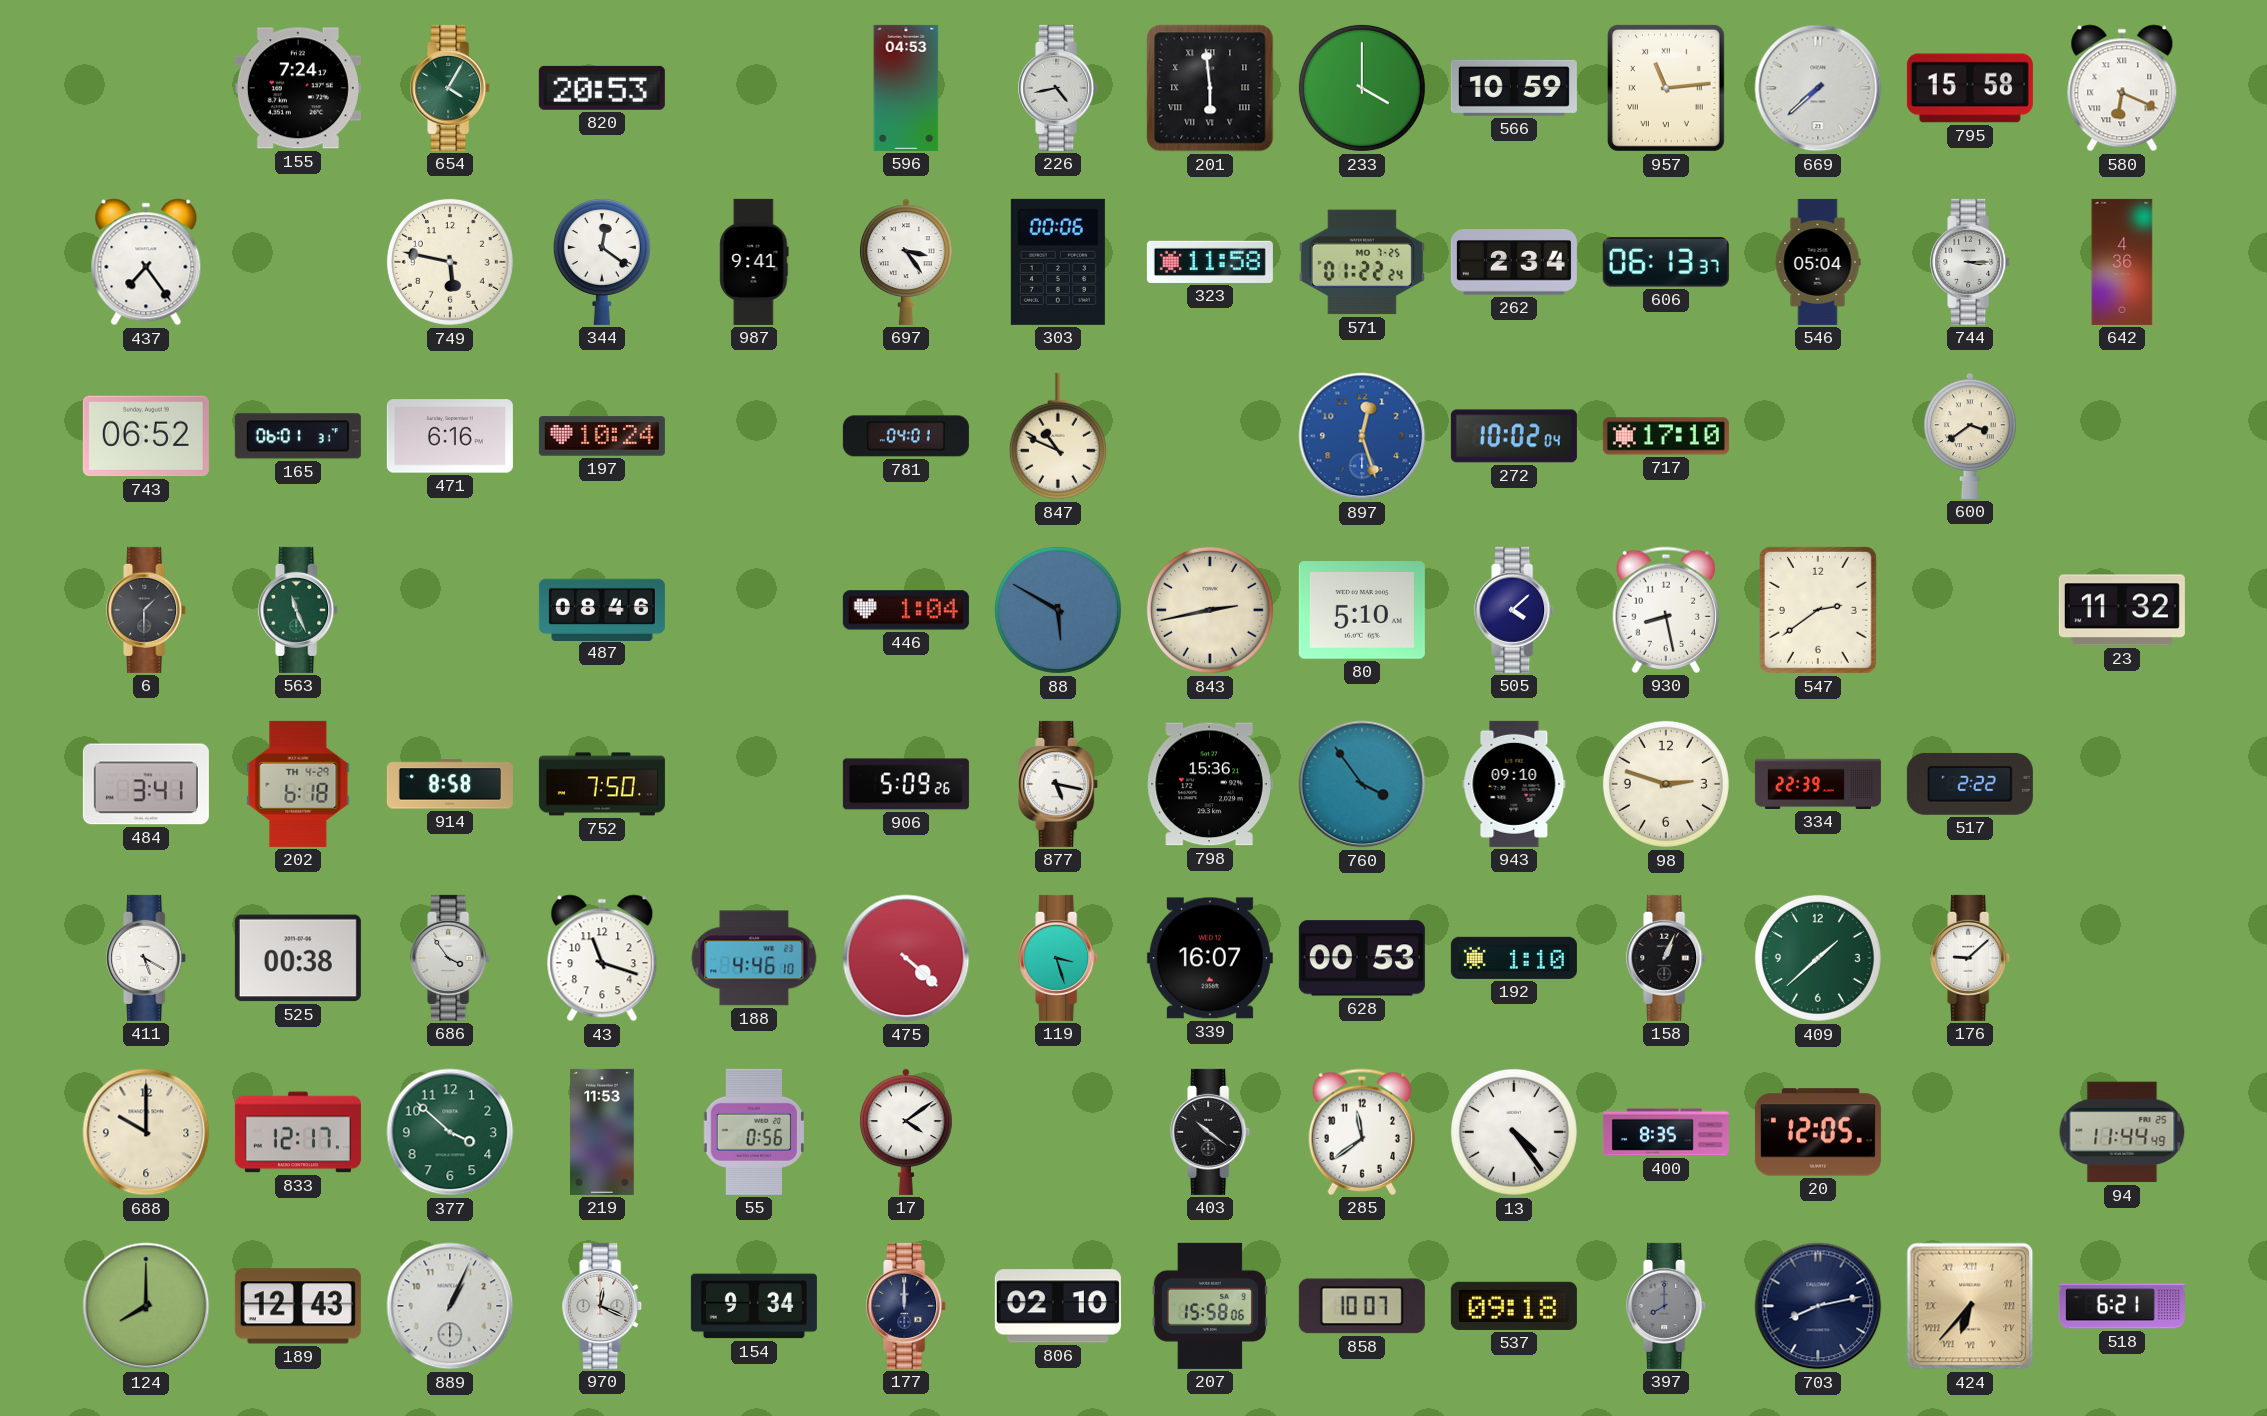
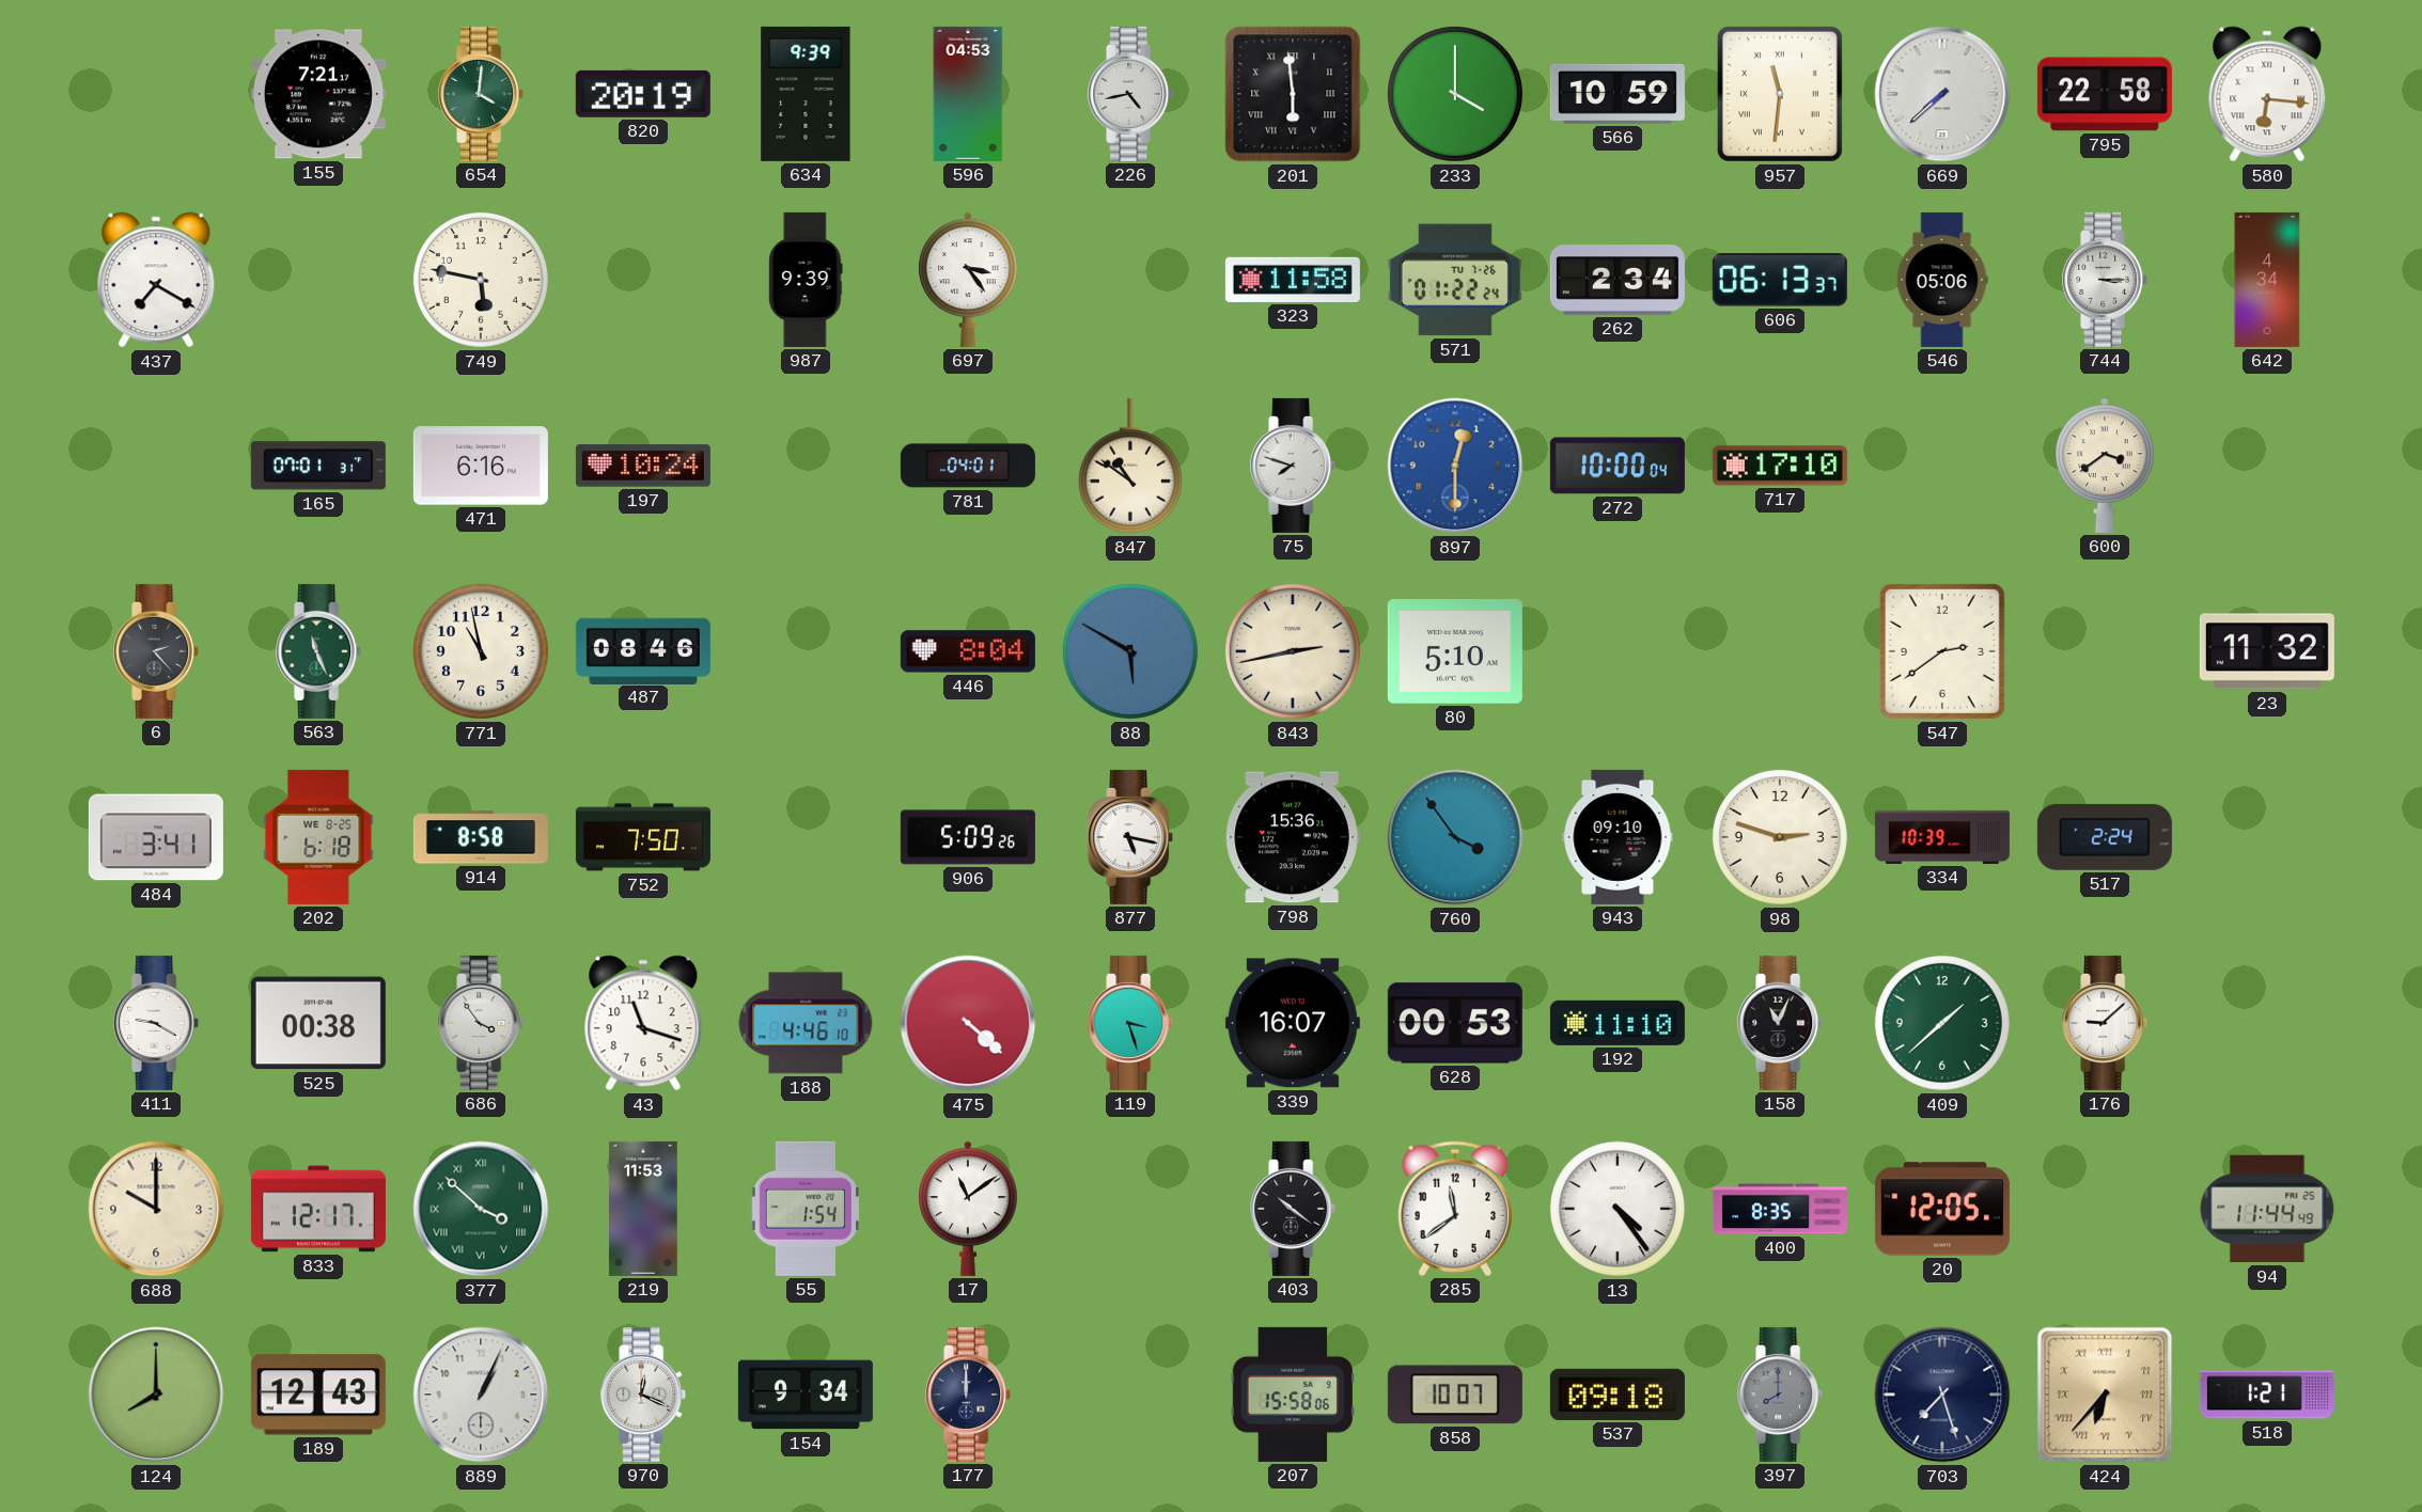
155: 7:24 -> 7:21 (318, 94)
654: 4:05 -> 4:01 (482, 94)
820: 20:53 -> 20:19 (643, 94)
634: none -> 9:39 (806, 94)
957: 11:14 -> 11:31 (1780, 94)
795: 15:58 -> 22:58 (2105, 94)
580: 6:19 -> 6:16 (2267, 94)
437: 7:24 -> 7:20 (156, 280)
344: 12:21 -> none (602, 262)
987: 9:41 -> 9:39 (806, 280)
303: 00:06 -> none (1058, 262)
571 date: MO 7-25 -> TU 7-26 (1455, 280)
546: 05:04 -> 05:06 (1942, 280)
642: 4:36 -> 4:34 (2267, 280)
743: 06:52 -> none (146, 436)
165: 06:01 -> 07:01 (318, 466)
847: 10:49 -> 10:51 (1130, 466)
75: none -> 7:48 (1294, 466)
897: 12:27 -> 12:30 (1455, 466)
272: 10:02 -> 10:00 (1618, 466)
6: 1:30 -> 2:23 (157, 651)
771: none -> 10:58 (481, 651)
446: 1:04 -> 8:04 (968, 651)
505: 4:08 -> none (1515, 610)
930: 8:28 -> none (1665, 610)
202 date: TH 4-29 -> WE 8-25 (318, 837)
334: 22:39 -> 10:39 (1942, 837)
517: 2:22 -> 2:24 (2105, 837)
411: 5:20 -> 9:20 (157, 1023)
192: 1:10 -> 11:10 (1618, 1023)
158: 1:04 -> 11:04 (1781, 1023)
377 numerals: Arabic -> Roman (481, 1209)
55: 0:56 -> 1:54 (804, 1209)
17: 4:09 -> 11:09 (968, 1209)
806: 02:10 -> none (1058, 1306)
703: 8:13 -> 7:27 (1942, 1395)
518: 6:21 -> 1:21 (2267, 1395)
